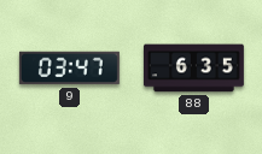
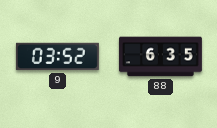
9: 03:47 -> 03:52 (57, 57)
